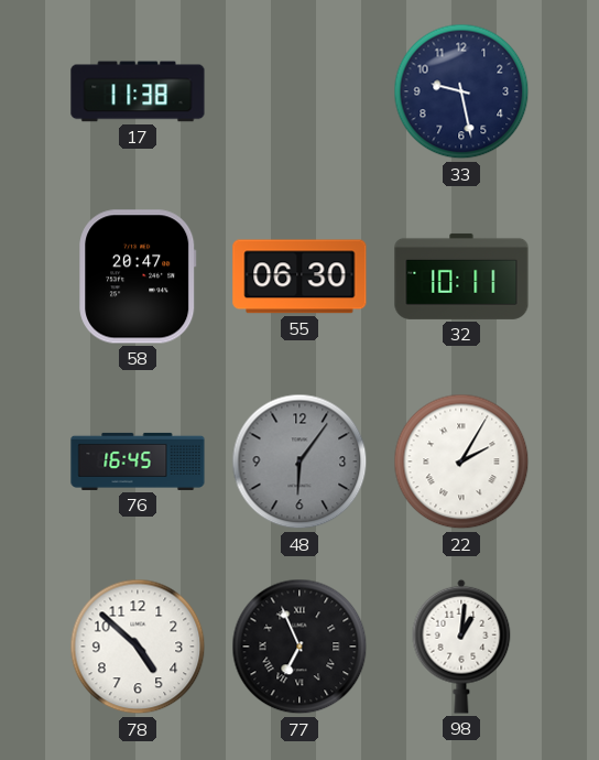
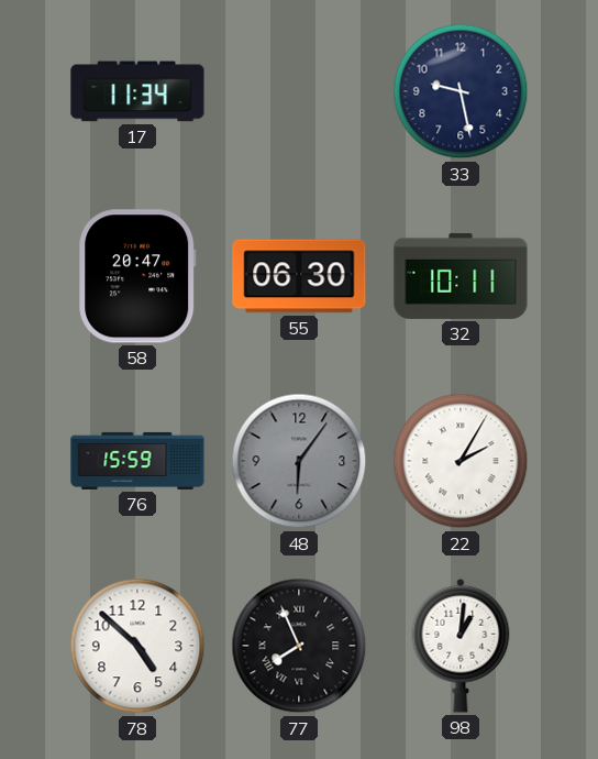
17: 11:38 -> 11:34 (137, 91)
76: 16:45 -> 15:59 (137, 461)
77: 6:56 -> 7:56 (299, 646)
